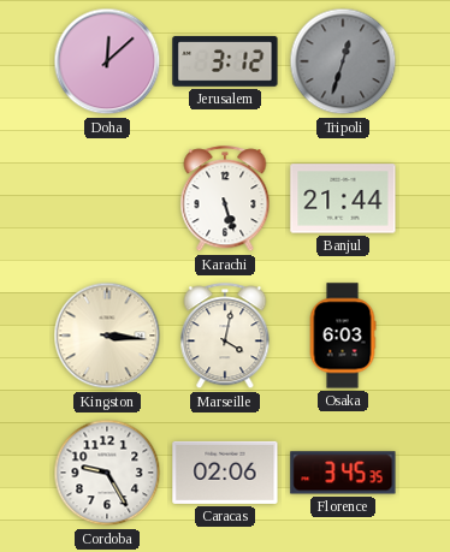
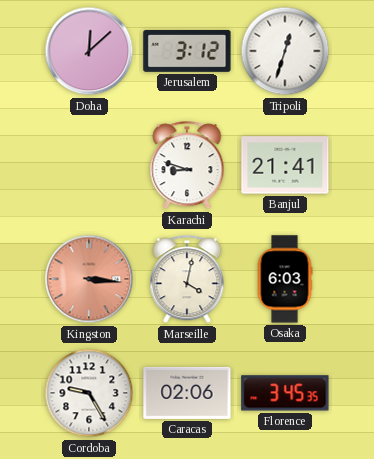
Tripoli dial: grey -> white (285, 51)
Karachi: 5:27 -> 8:48 (187, 166)
Banjul: 21:44 -> 21:41 (285, 165)
Kingston dial: cream -> salmon (89, 279)
